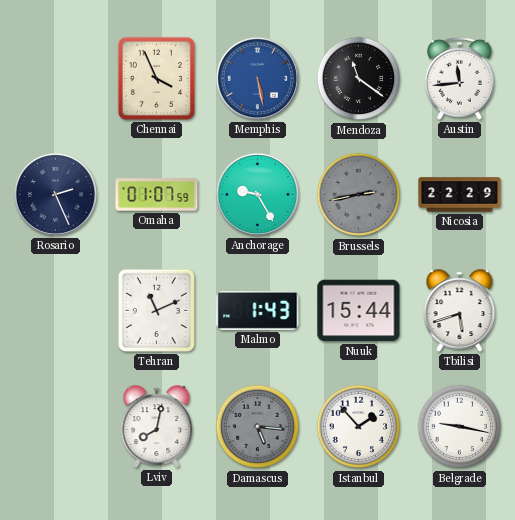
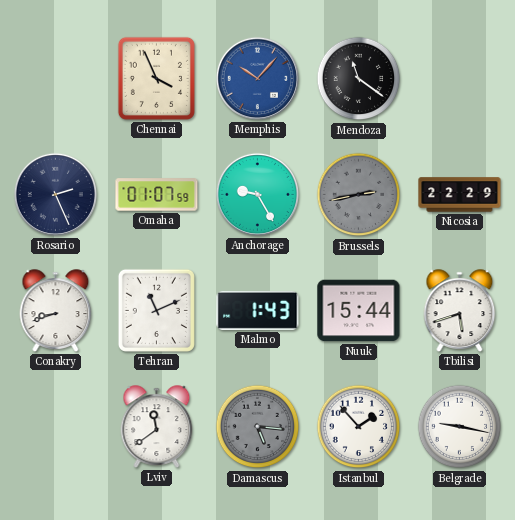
Memphis: 5:28 -> 10:07 (257, 78)
Austin: 11:44 -> none (460, 79)
Conakry: none -> 8:42 (56, 311)
Lviv: 8:02 -> 11:39 (157, 427)
